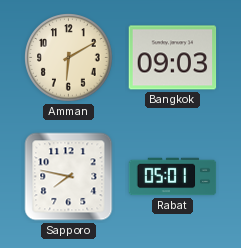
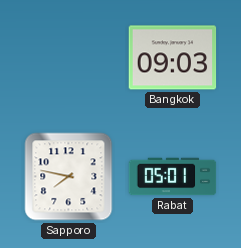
Amman: 6:10 -> none (69, 58)
